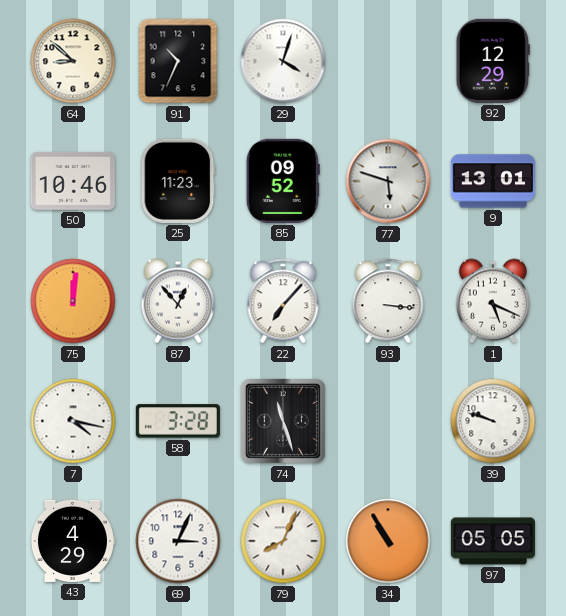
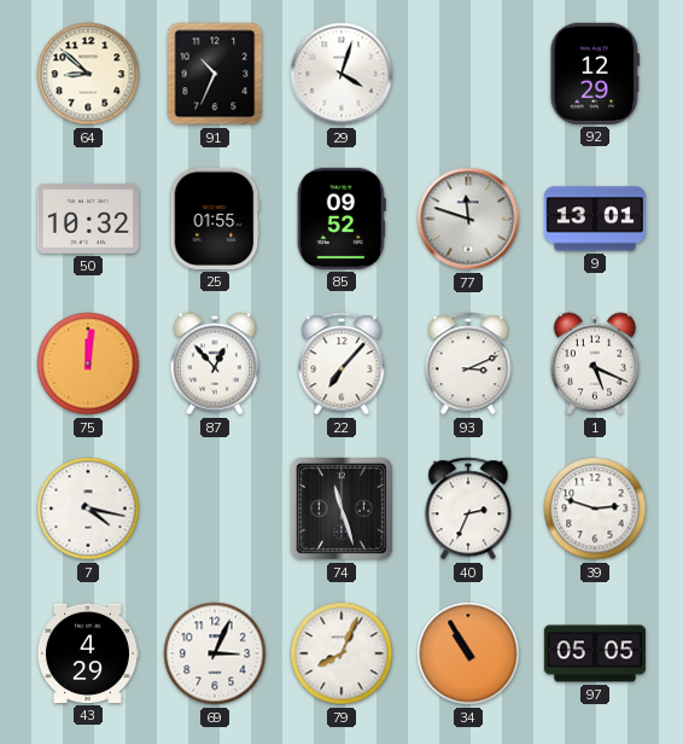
50: 10:46 -> 10:32 (88, 219)
25: 11:23 -> 01:55 (215, 219)
77: 5:48 -> 11:48 (468, 219)
93: 3:16 -> 3:11 (468, 364)
58: 3:28 -> none (178, 421)
40: none -> 2:34 (468, 508)
39: 9:48 -> 2:48 (595, 508)
